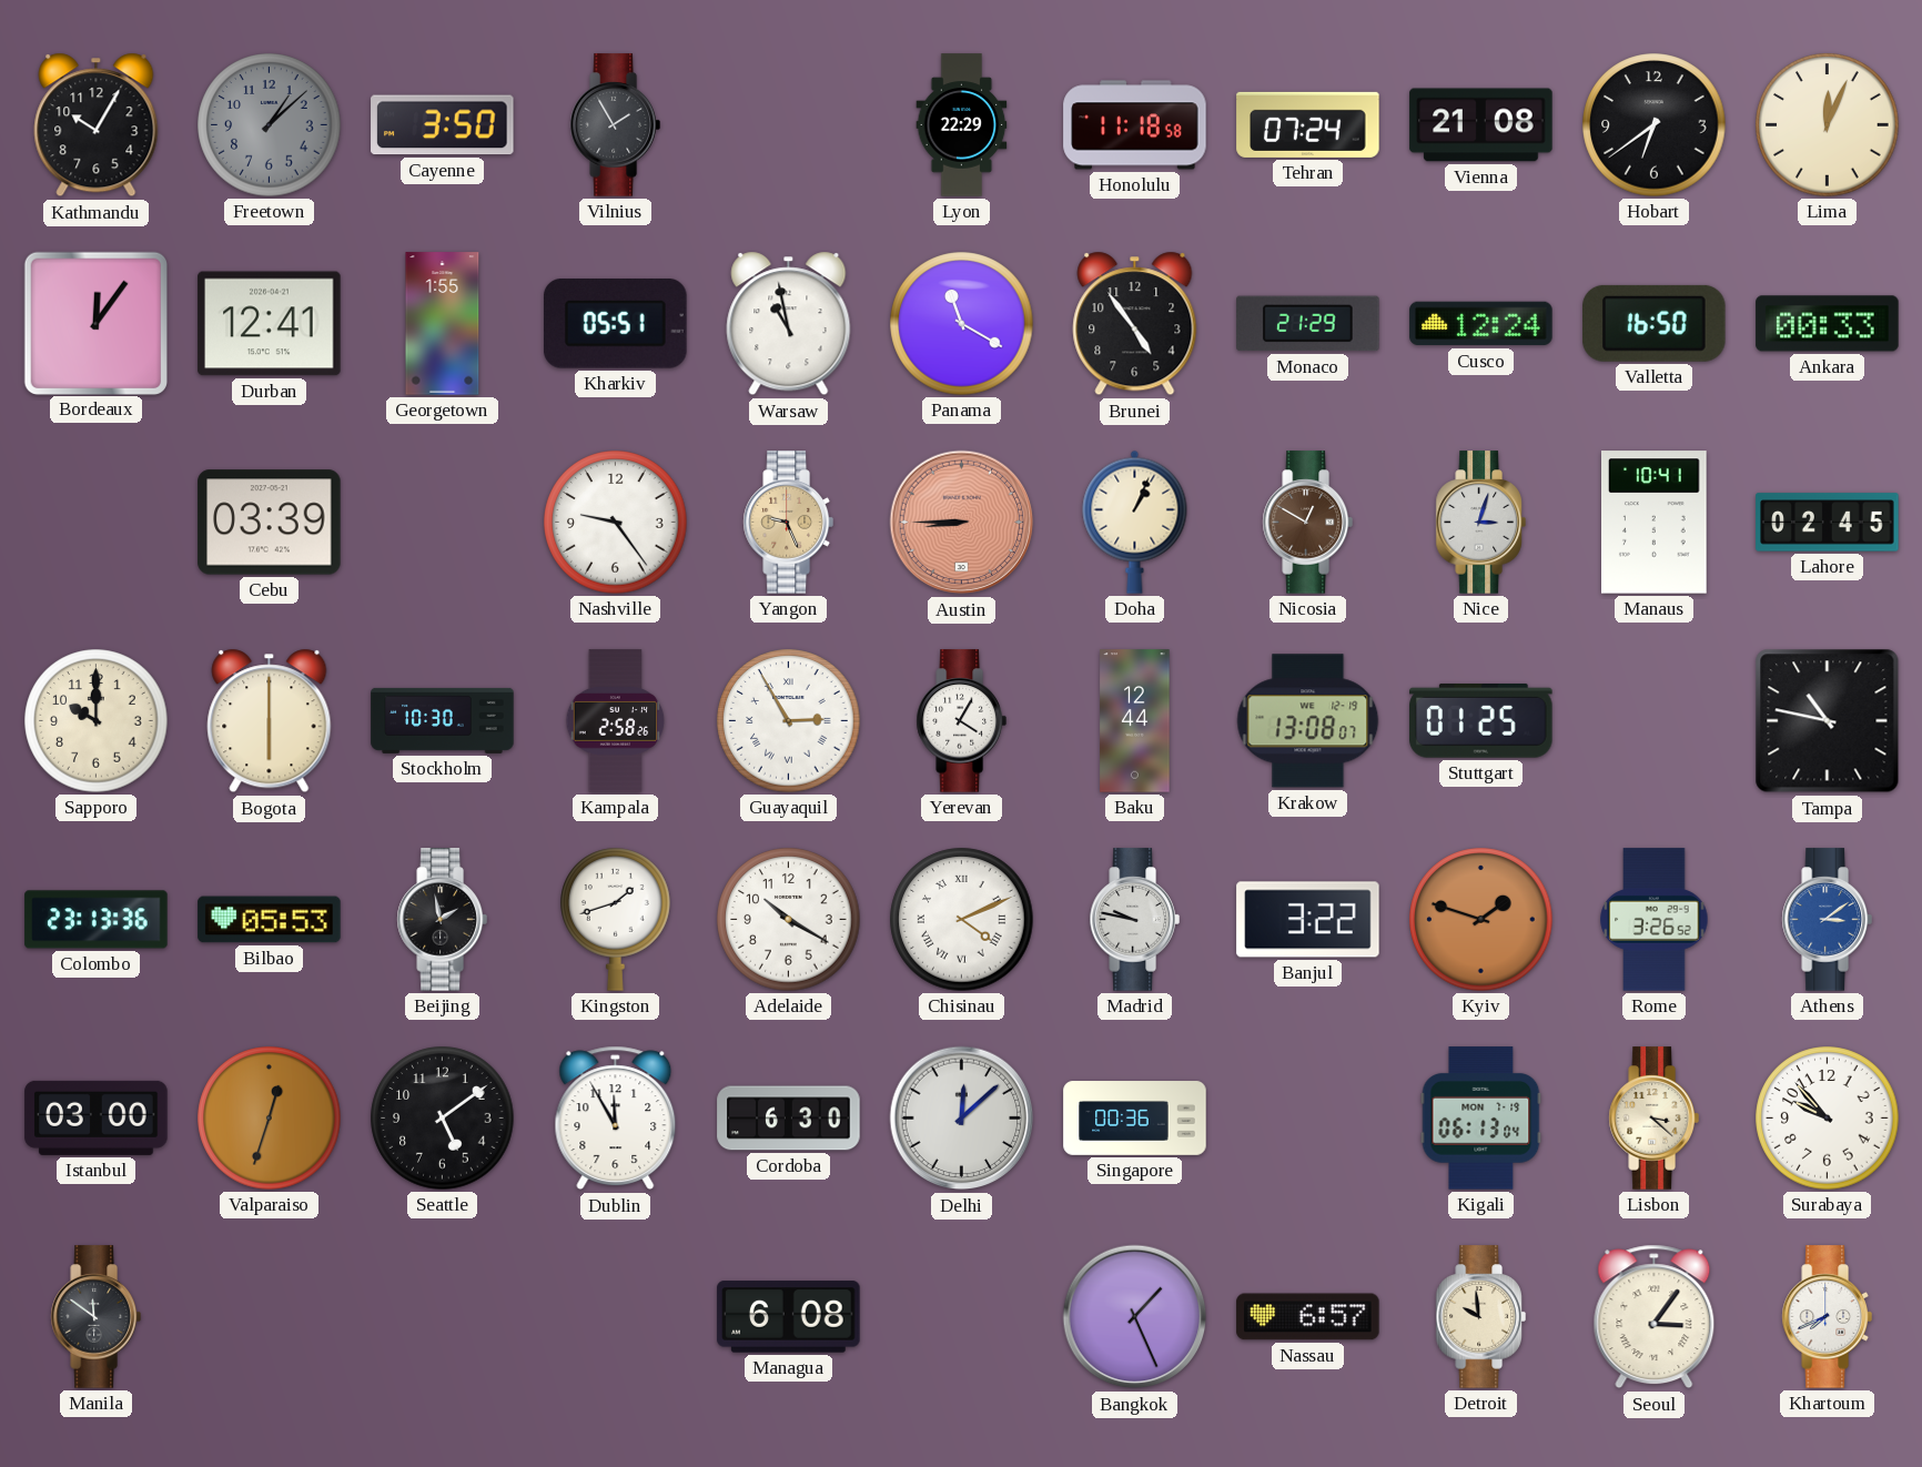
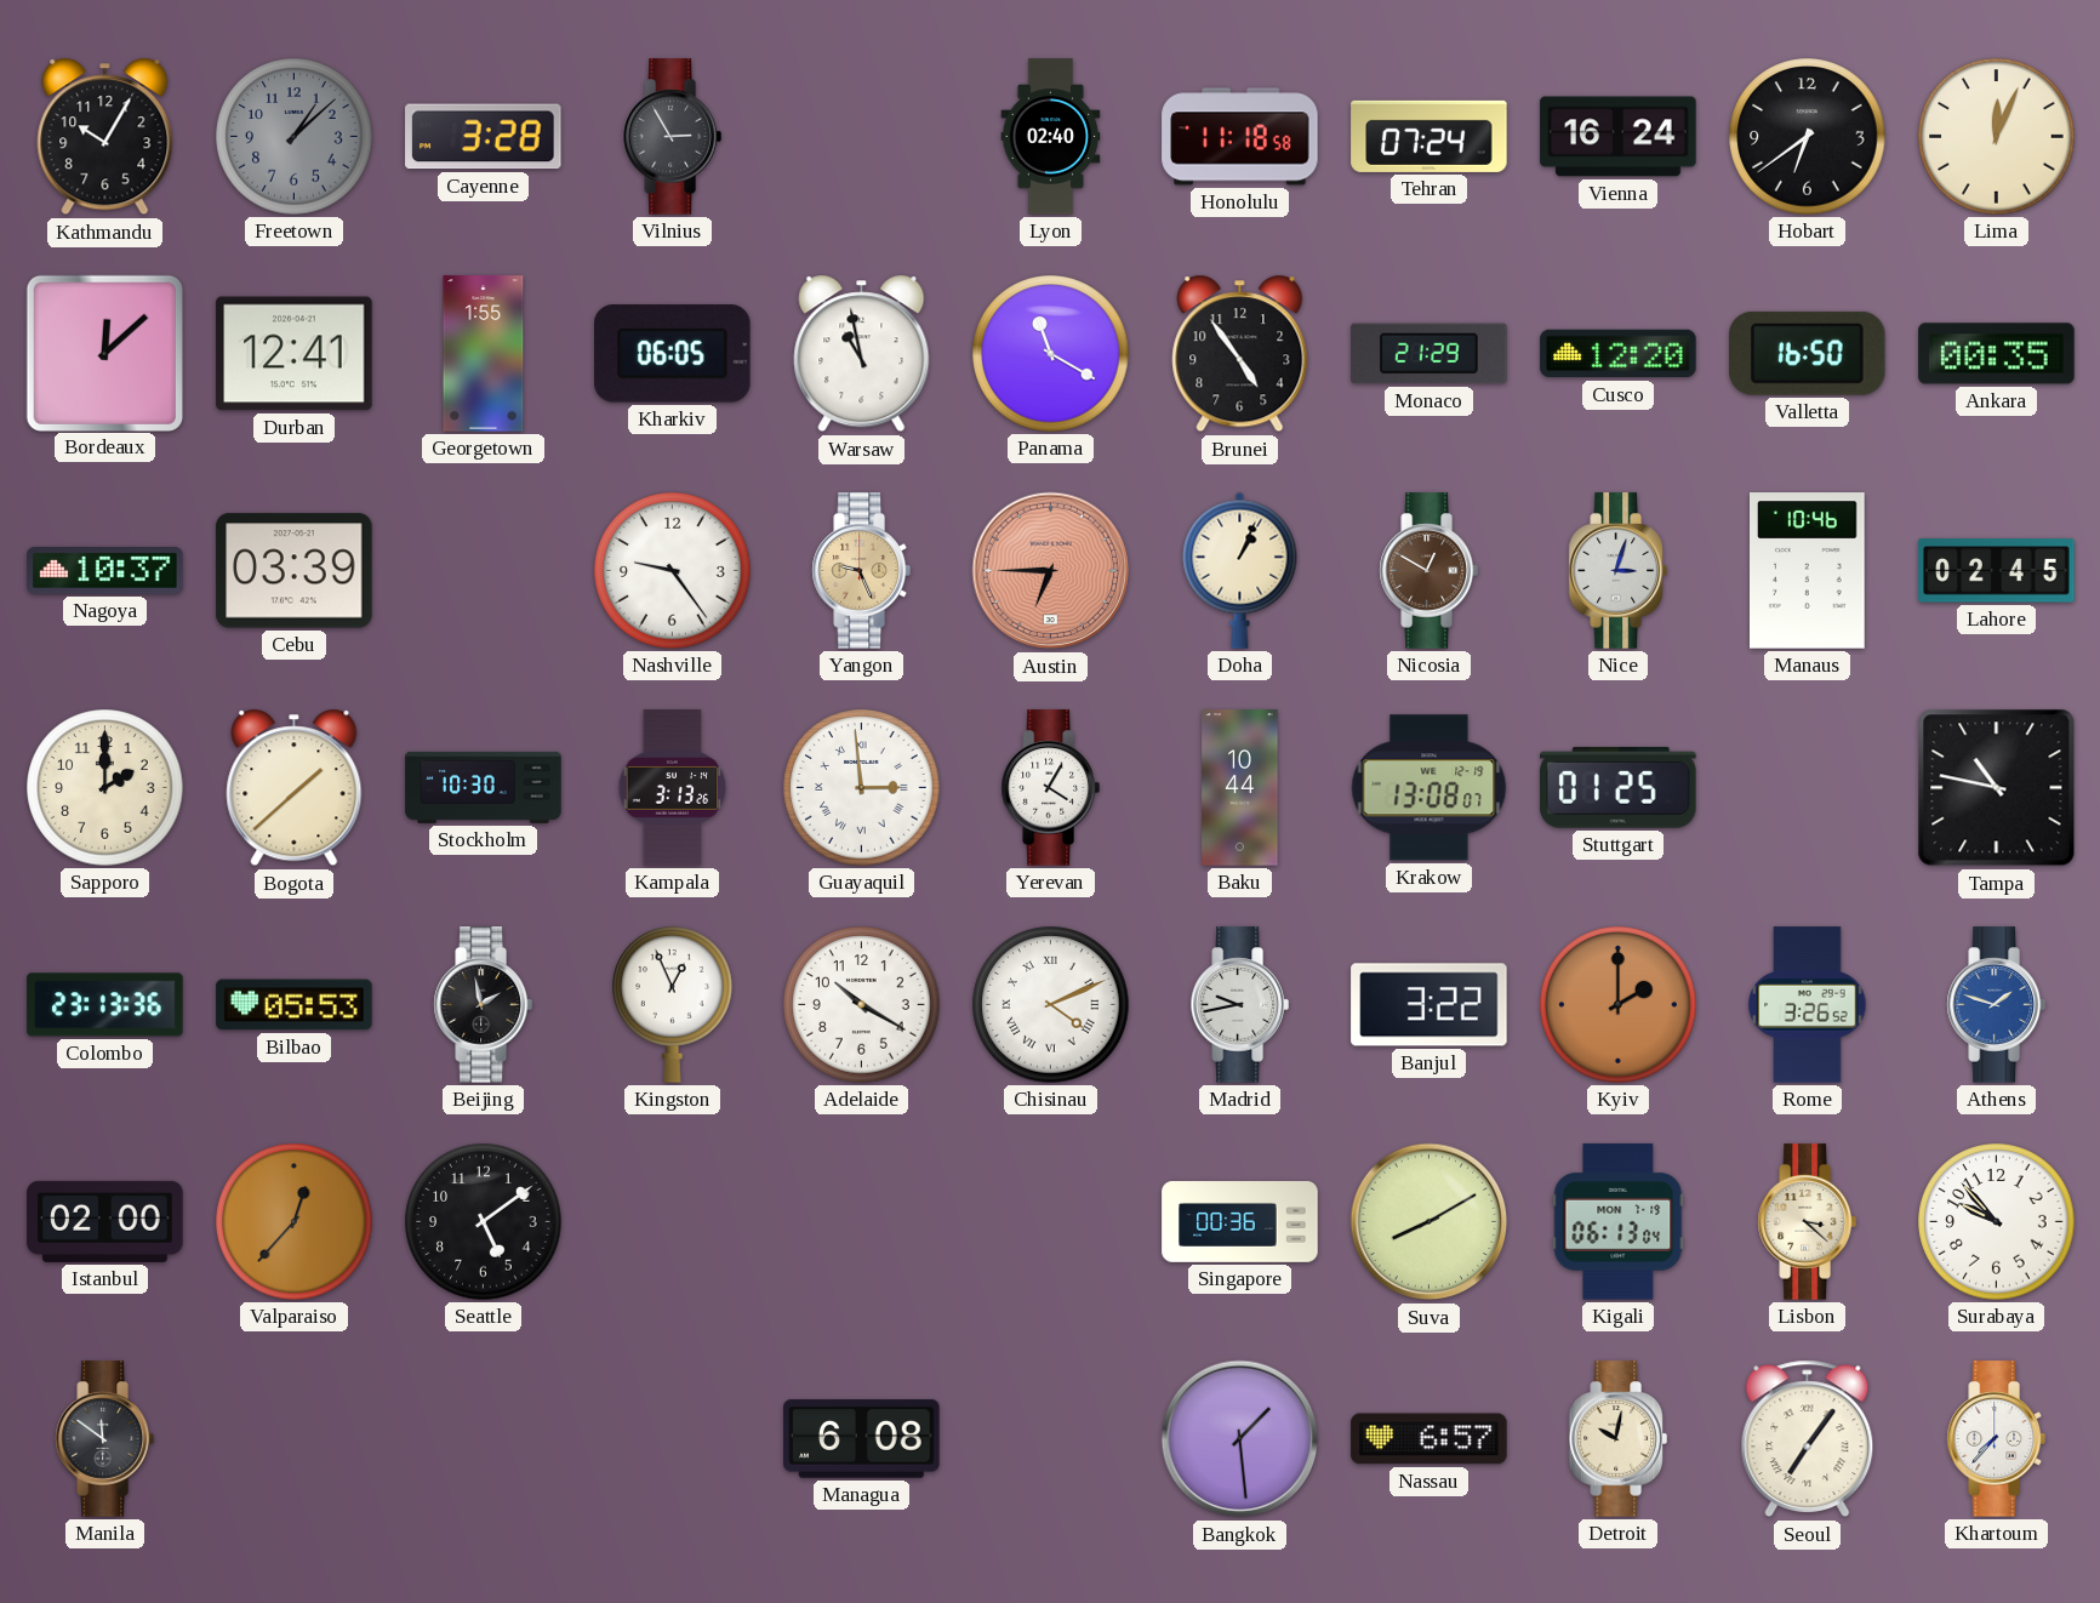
Cayenne: 3:50 -> 3:28 (484, 137)
Vilnius: 1:55 -> 2:55 (672, 137)
Lyon: 22:29 -> 02:40 (1051, 137)
Vienna: 21:08 -> 16:24 (1619, 137)
Bordeaux: 12:06 -> 12:08 (104, 353)
Kharkiv: 05:51 -> 06:05 (673, 354)
Cusco: 12:24 -> 12:20 (1619, 354)
Ankara: 00:33 -> 00:35 (1997, 354)
Nagoya: none -> 10:37 (105, 571)
Austin: 8:45 -> 6:45 (1051, 571)
Manaus: 10:41 -> 10:46 (1808, 571)
Sapporo: 10:00 -> 2:00 (105, 788)
Bogota: 6:00 -> 1:38 (295, 788)
Kampala: 2:58 -> 3:13 (673, 788)
Guayaquil: 2:55 -> 2:59 (862, 788)
Baku: 12:44 -> 10:44 (1240, 788)
Kingston: 1:42 -> 12:56 (673, 1005)
Madrid: 9:47 -> 9:43 (1239, 1005)
Kyiv: 1:48 -> 2:00 (1619, 1005)
Athens: 3:09 -> 1:48 (1996, 1005)
Istanbul: 03:00 -> 02:00 (105, 1221)
Valparaiso: 12:33 -> 12:37 (295, 1222)
Dublin: 11:55 -> none (616, 1119)
Cordoba: 6:30 -> none (789, 1119)
Delhi: 12:08 -> none (962, 1119)
Suva: none -> 8:10 (1430, 1222)
Bangkok: 1:26 -> 1:29 (1240, 1439)
Detroit: 9:59 -> 10:02 (1617, 1439)
Seoul: 3:06 -> 7:06 (1808, 1439)
Khartoum: 7:41 -> 7:37 (1996, 1439)
